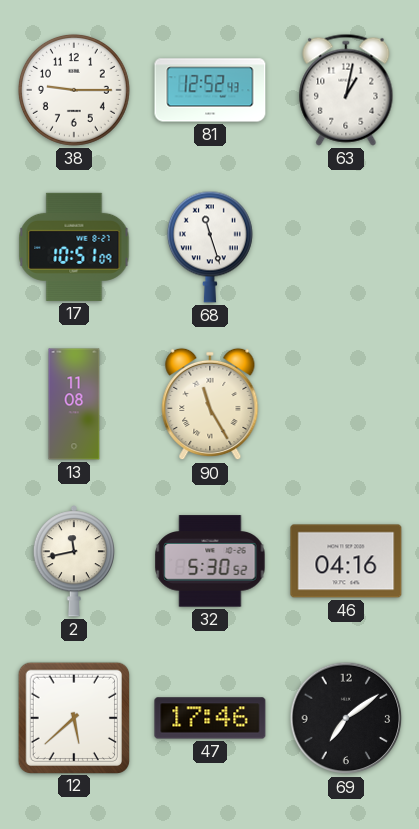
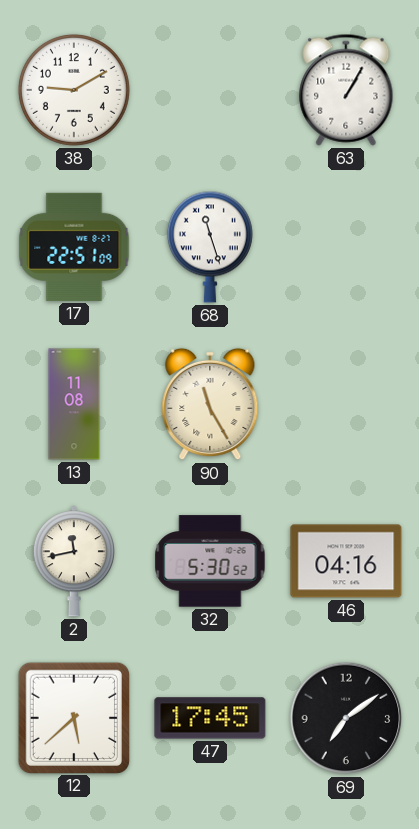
38: 9:15 -> 9:10 (74, 90)
81: 12:52 -> none (210, 90)
63: 1:02 -> 1:05 (346, 90)
17: 10:51 -> 22:51 (74, 247)
47: 17:46 -> 17:45 (210, 718)
